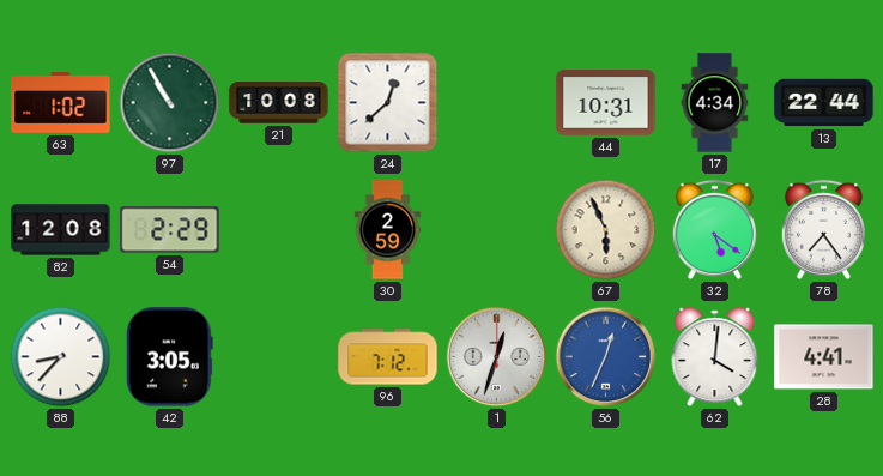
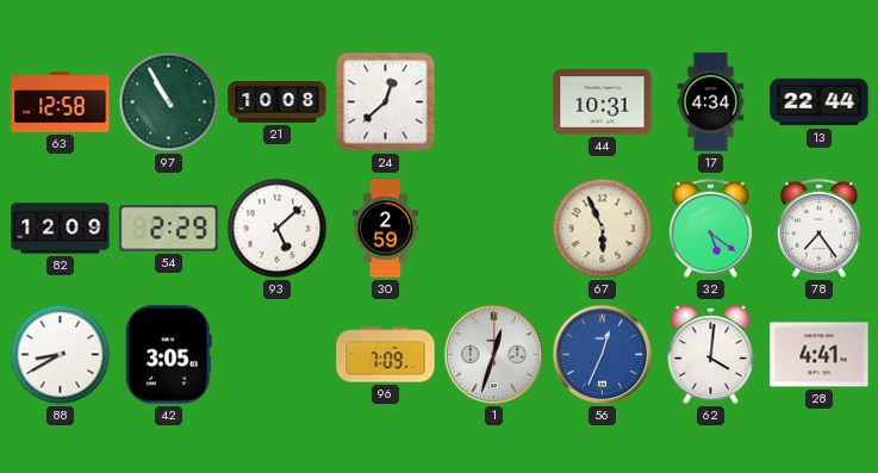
63: 1:02 -> 12:58 (61, 102)
82: 12:08 -> 12:09 (61, 229)
93: none -> 5:08 (278, 229)
88: 8:37 -> 8:40 (61, 355)
96: 7:12 -> 7:09 (386, 355)
